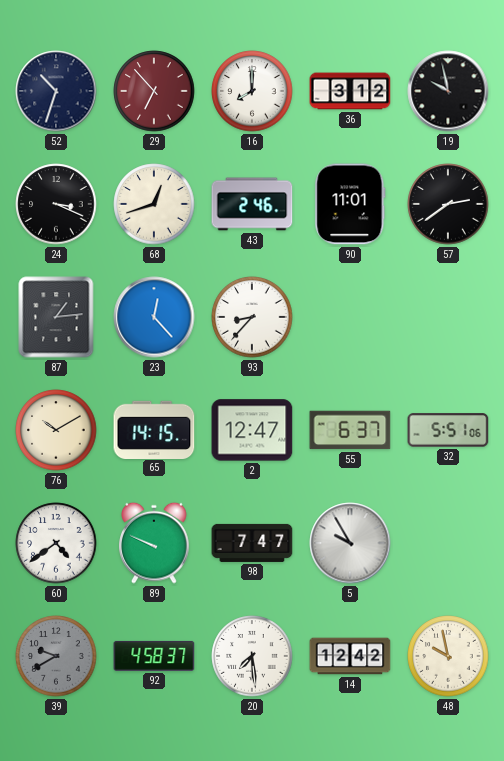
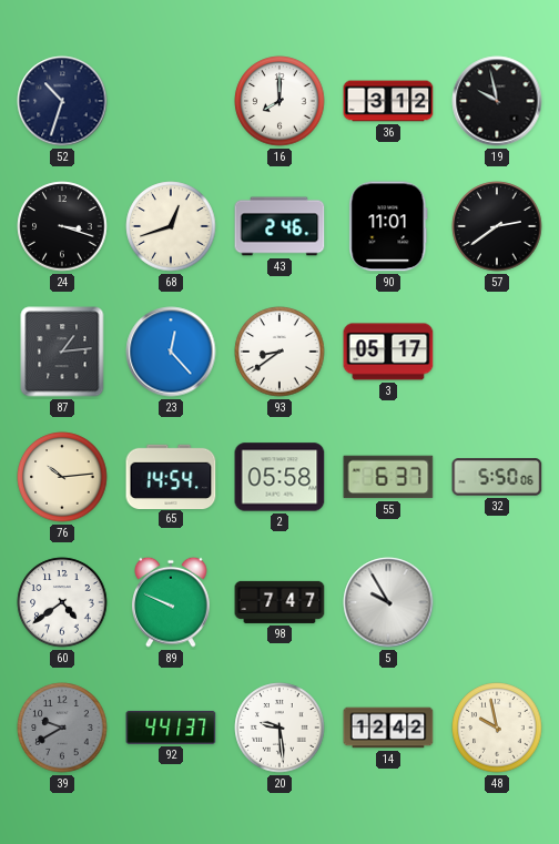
29: 6:53 -> none (154, 91)
24: 3:19 -> 3:18 (62, 226)
93: 8:37 -> 8:39 (279, 352)
3: none -> 05:17 (388, 352)
76: 10:10 -> 10:14 (62, 477)
65: 14:15 -> 14:54 (171, 476)
2: 12:47 -> 05:58 (279, 477)
32: 5:51 -> 5:50 (497, 477)
92: 4:58 -> 4:41 (171, 728)
20: 7:29 -> 9:29 (279, 728)
